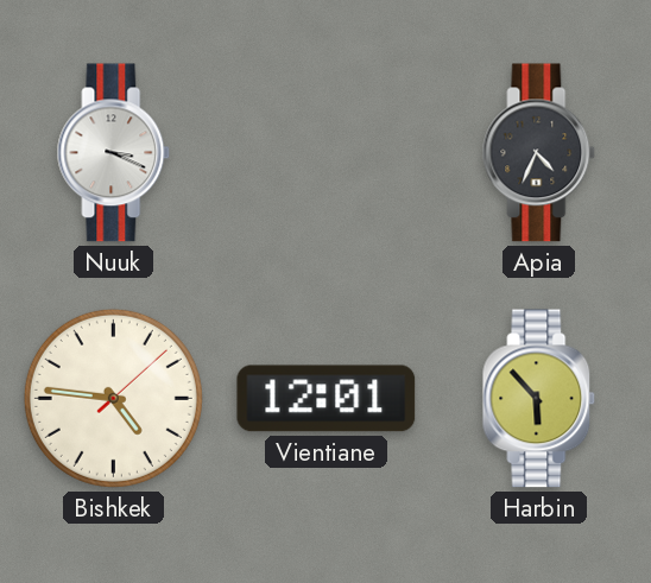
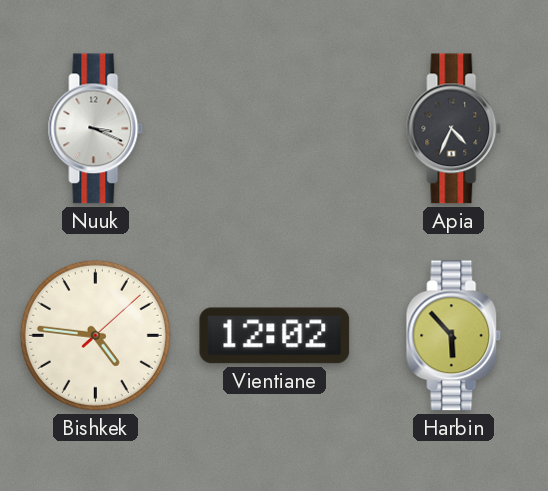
Vientiane: 12:01 -> 12:02 (275, 336)
